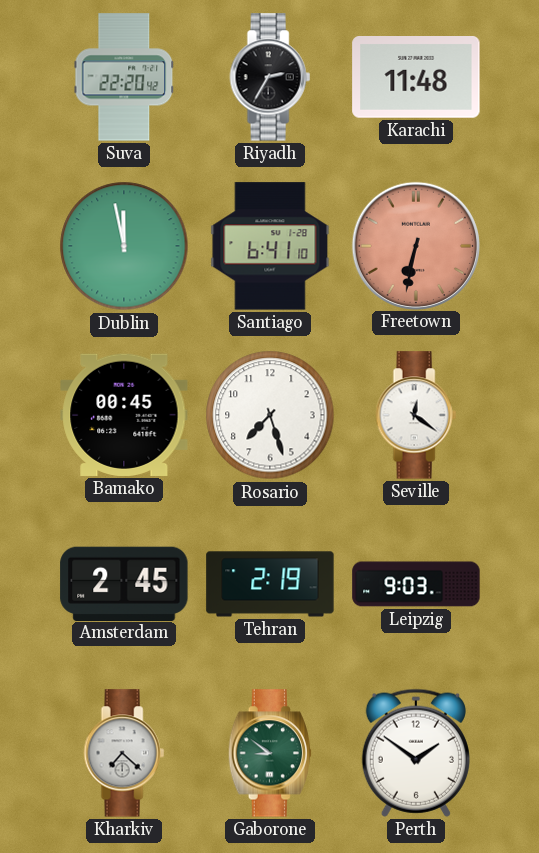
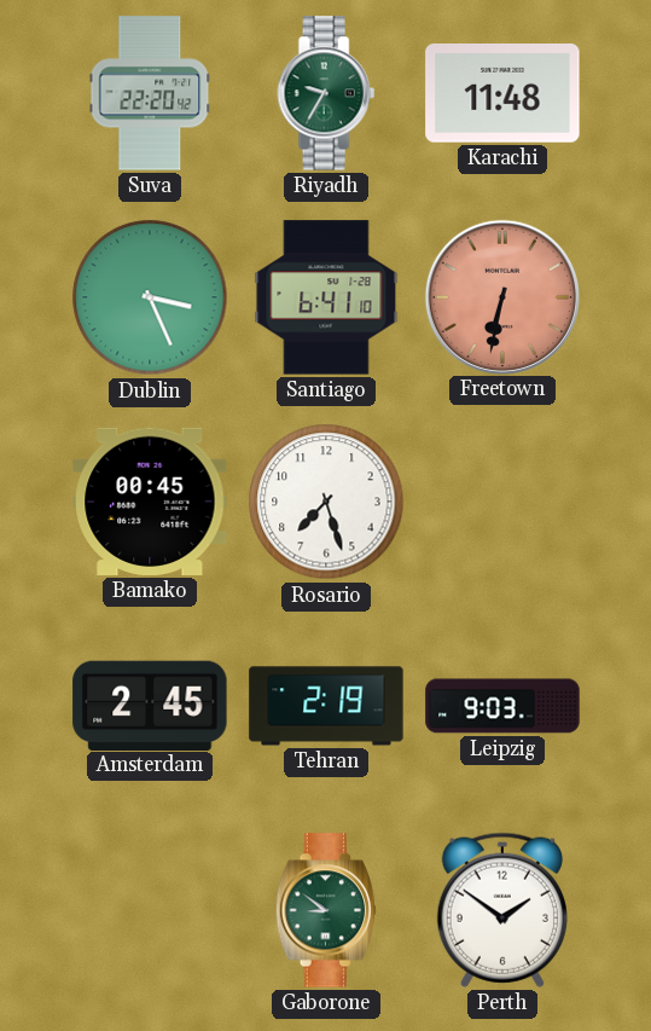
Riyadh: 2:35 -> 9:35 (326, 93)
Riyadh dial: black -> green (326, 93)
Dublin: 11:58 -> 3:26 (150, 297)
Seville: 12:21 -> none (416, 415)
Kharkiv: 7:22 -> none (124, 753)
